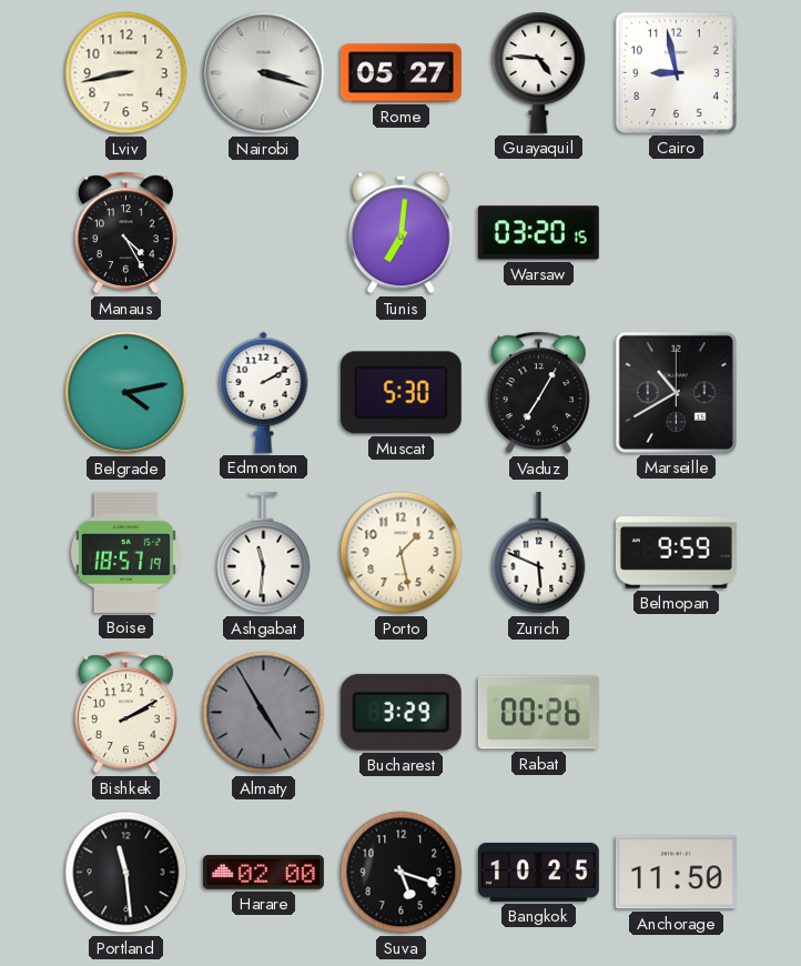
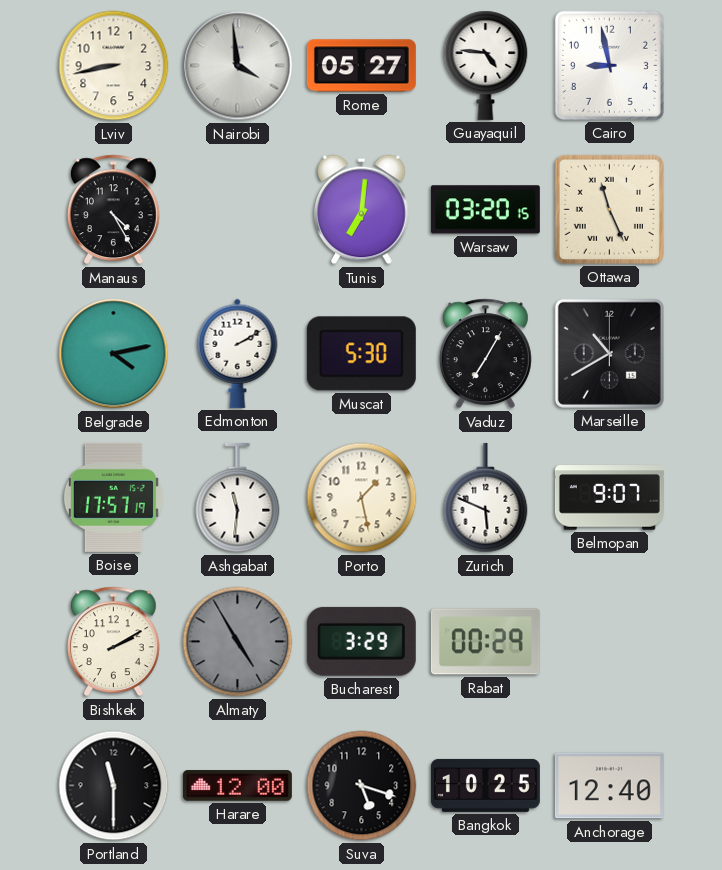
Nairobi: 3:18 -> 3:59 (238, 66)
Ottawa: none -> 11:26 (609, 209)
Boise: 18:57 -> 17:57 (113, 497)
Belmopan: 9:59 -> 9:07 (609, 498)
Rabat: 00:26 -> 00:29 (485, 642)
Portland: 11:29 -> 11:30 (114, 786)
Harare: 02:00 -> 12:00 (237, 786)
Anchorage: 11:50 -> 12:40 (609, 786)
